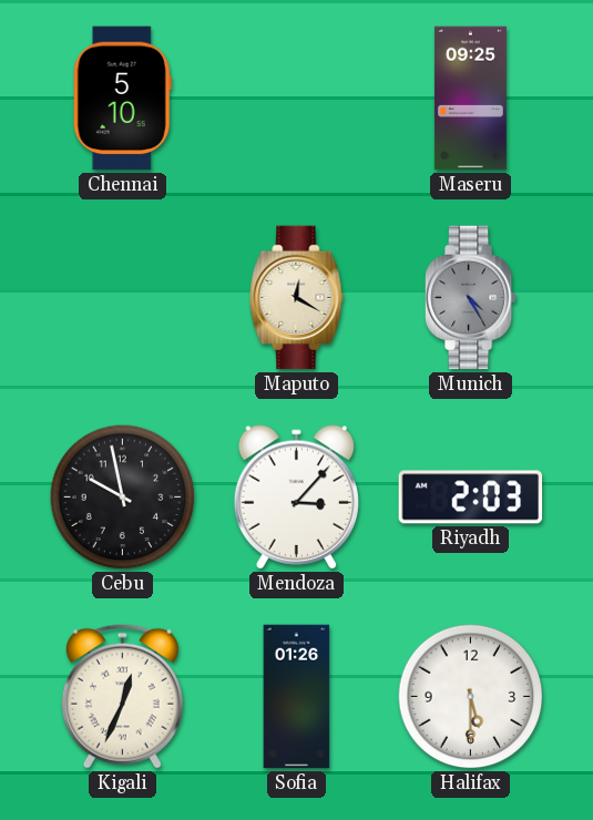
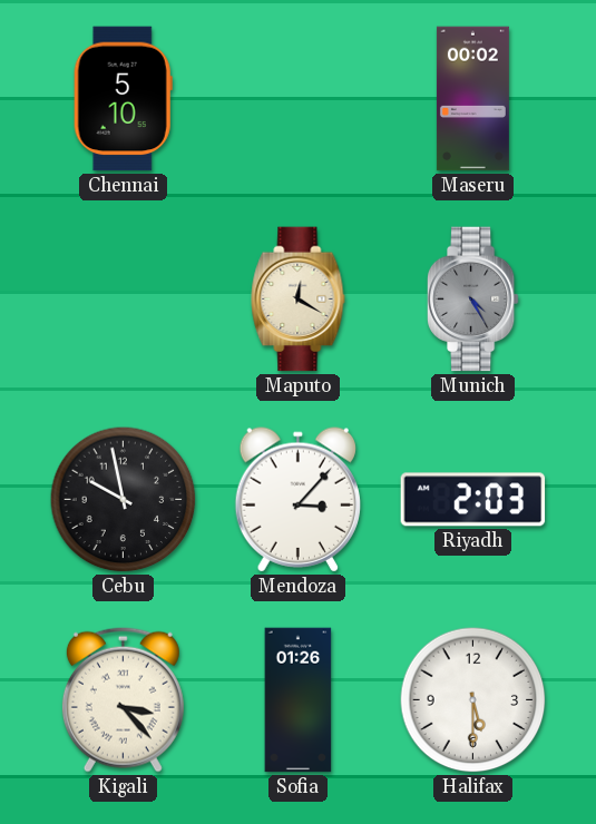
Maseru: 09:25 -> 00:02 (472, 99)
Kigali: 12:34 -> 3:23 (123, 699)
